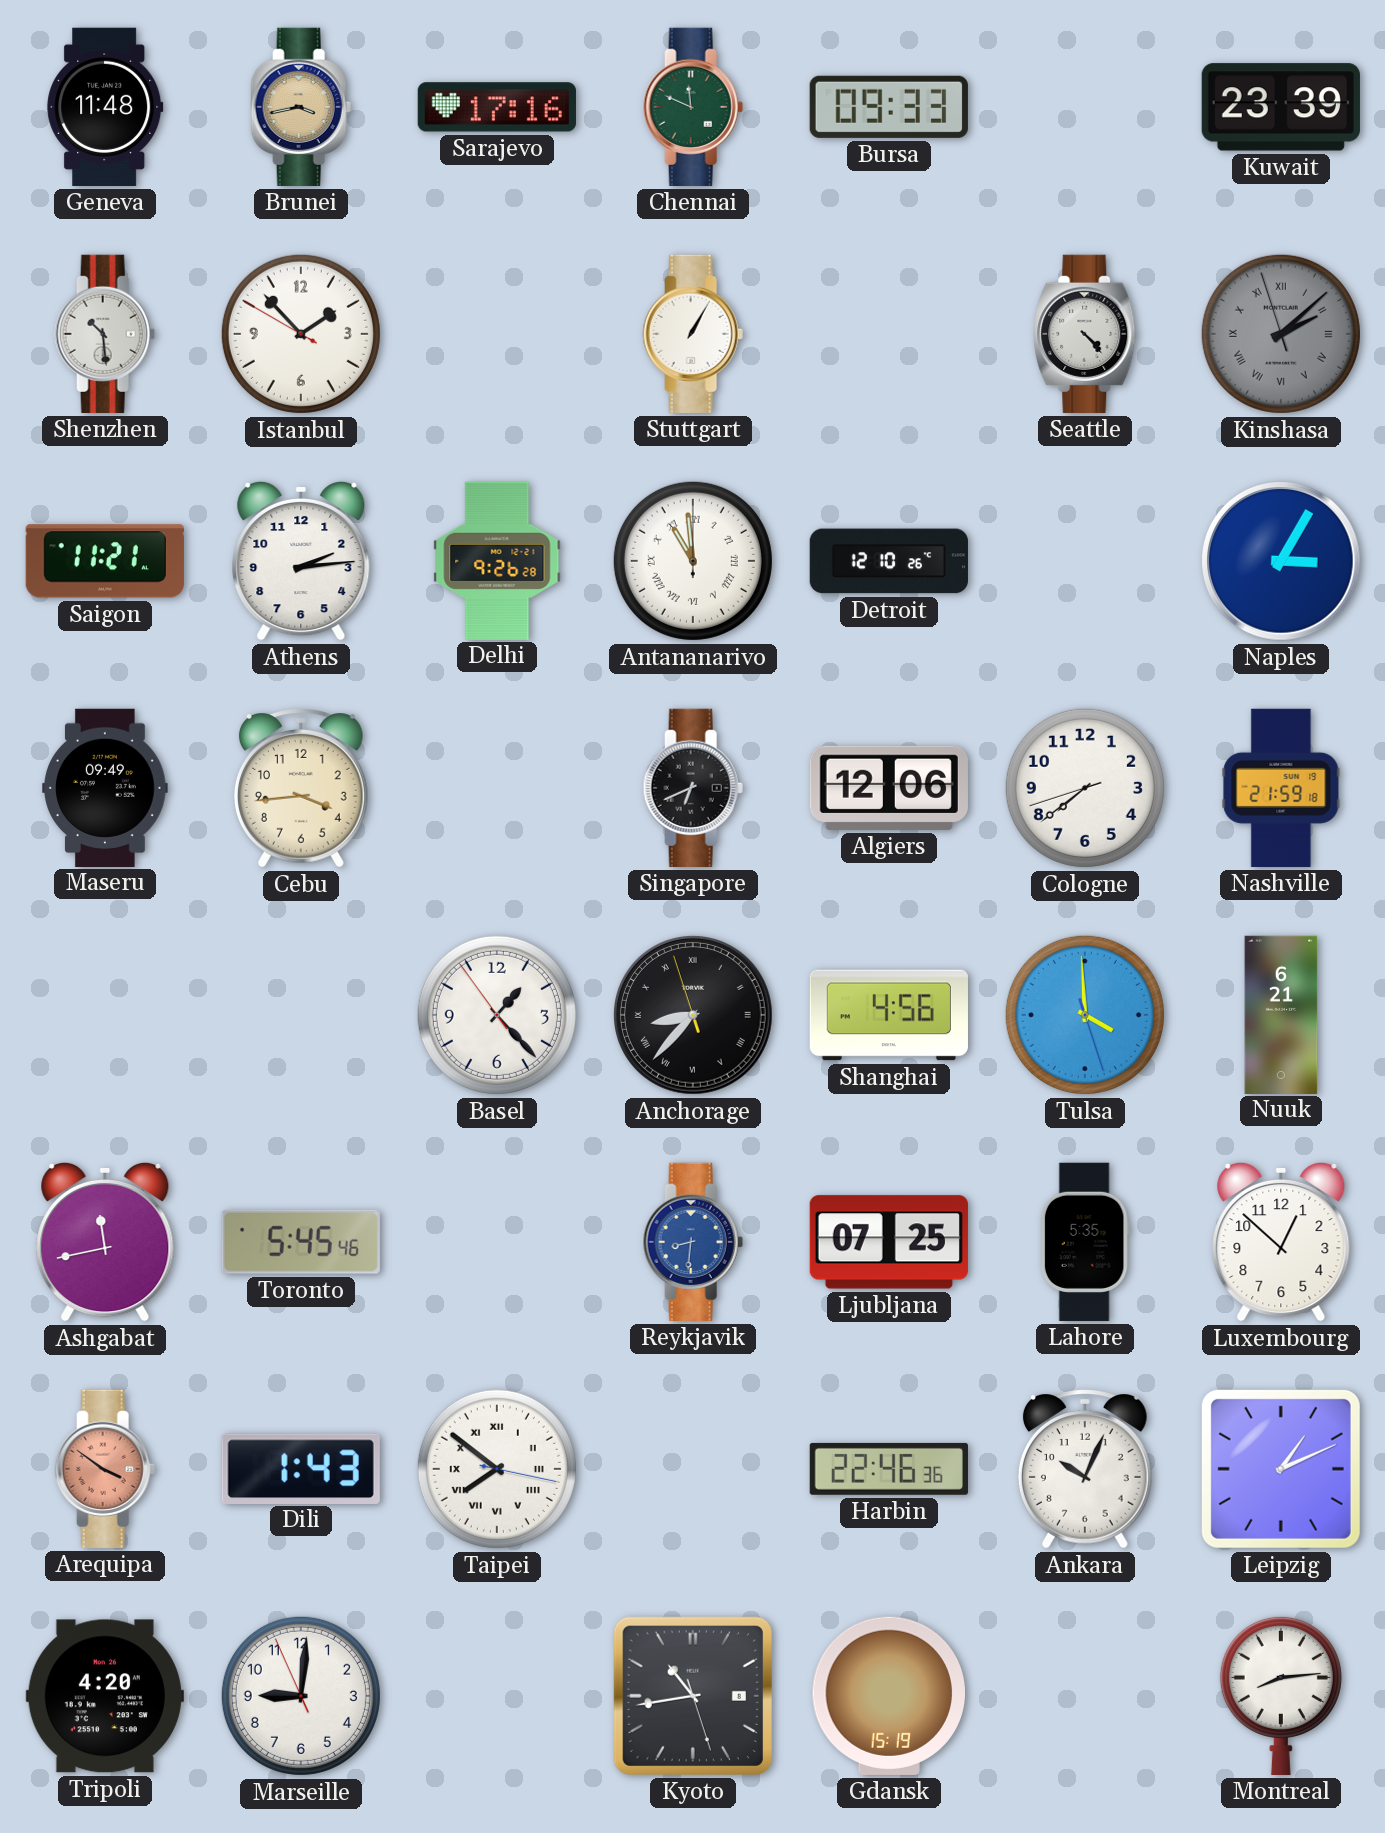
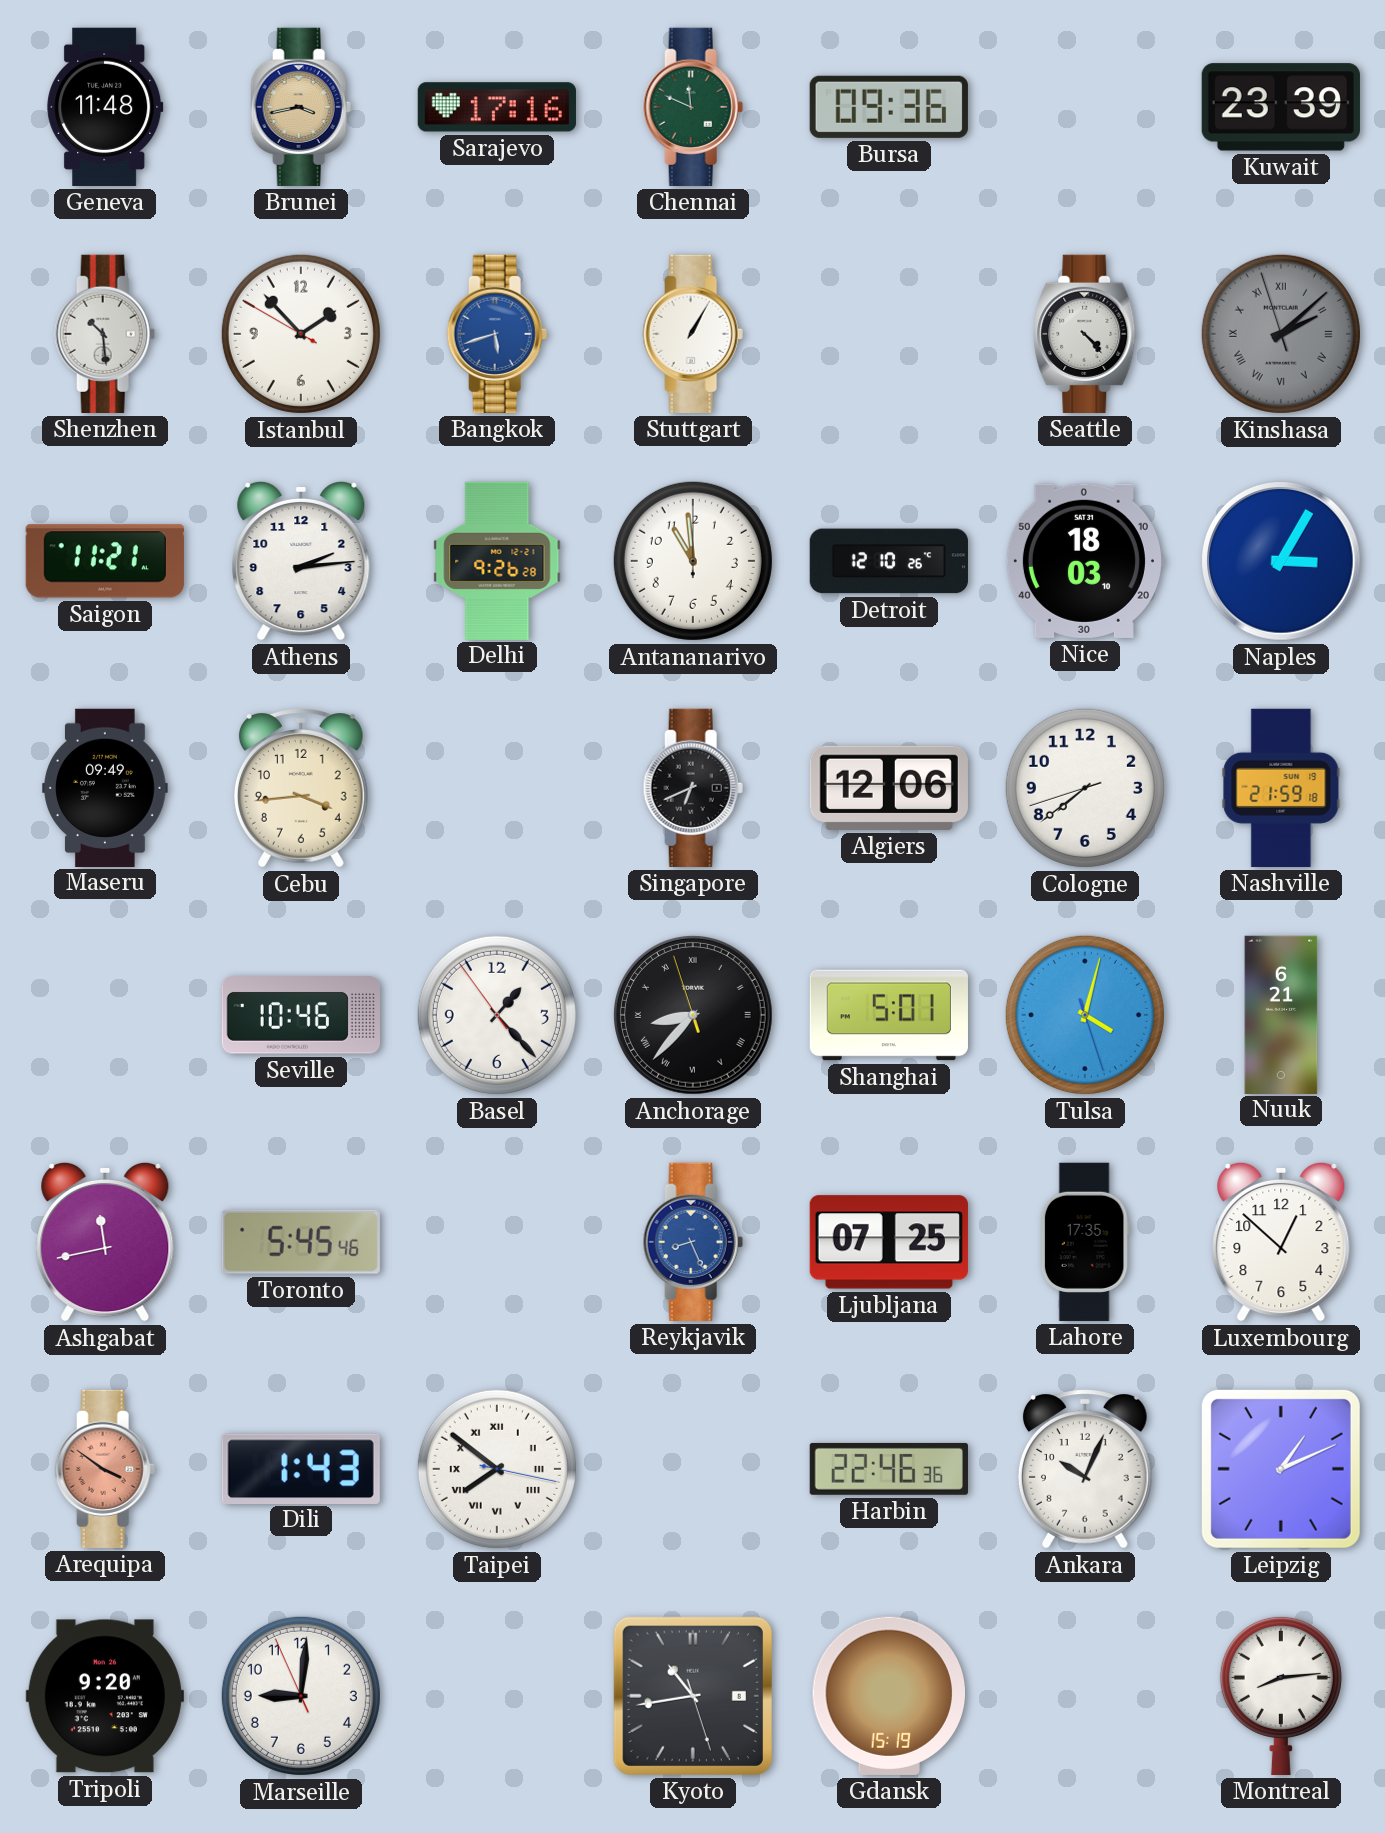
Bursa: 09:33 -> 09:36 (889, 107)
Bangkok: none -> 5:42 (497, 334)
Antananarivo numerals: Roman -> Arabic (693, 561)
Nice: none -> 18:03 (1084, 561)
Seville: none -> 10:46 (301, 1015)
Shanghai: 4:56 -> 5:01 (889, 1015)
Tulsa: 3:59 -> 4:02 (1085, 1015)
Reykjavik: 8:31 -> 8:26 (693, 1242)
Lahore: 5:35 -> 17:35 (1085, 1242)
Tripoli: 4:20 -> 9:20 (105, 1696)
